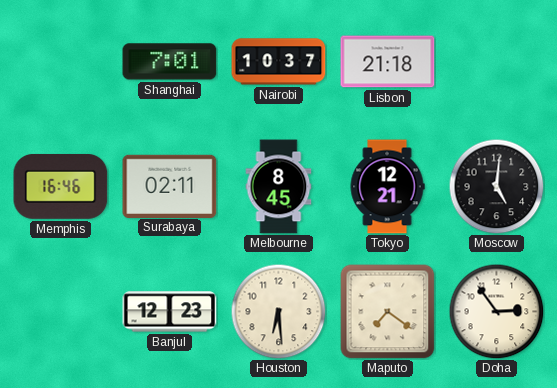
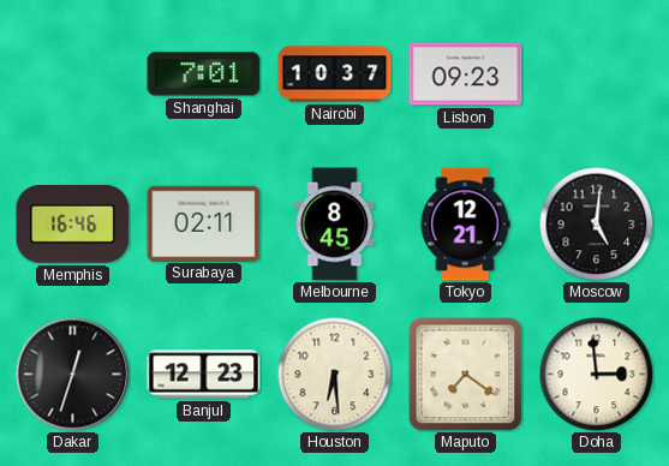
Lisbon: 21:18 -> 09:23 (466, 74)
Dakar: none -> 12:33 (72, 374)
Doha: 2:54 -> 2:59 (596, 374)
